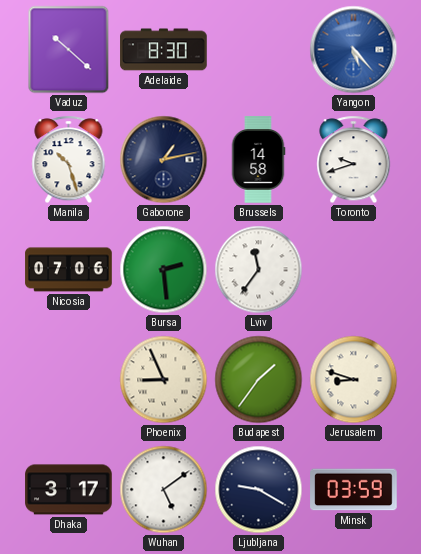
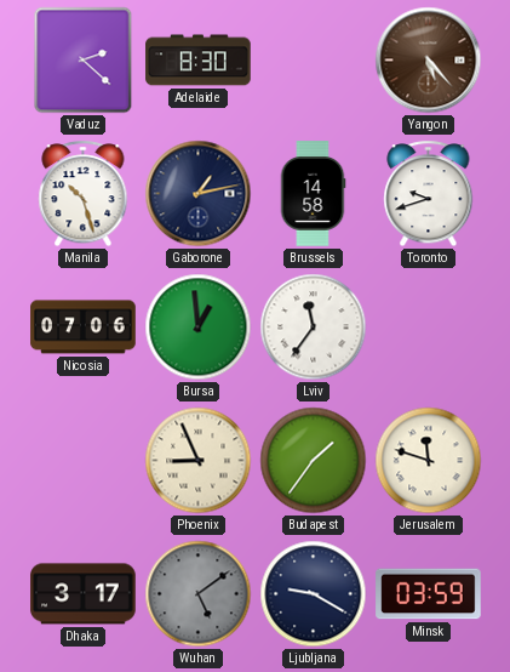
Vaduz: 10:22 -> 2:22 (84, 61)
Yangon dial: blue -> brown (429, 61)
Bursa: 2:29 -> 12:59 (199, 328)
Jerusalem: 8:48 -> 11:48 (429, 461)
Wuhan dial: white -> grey (199, 594)
